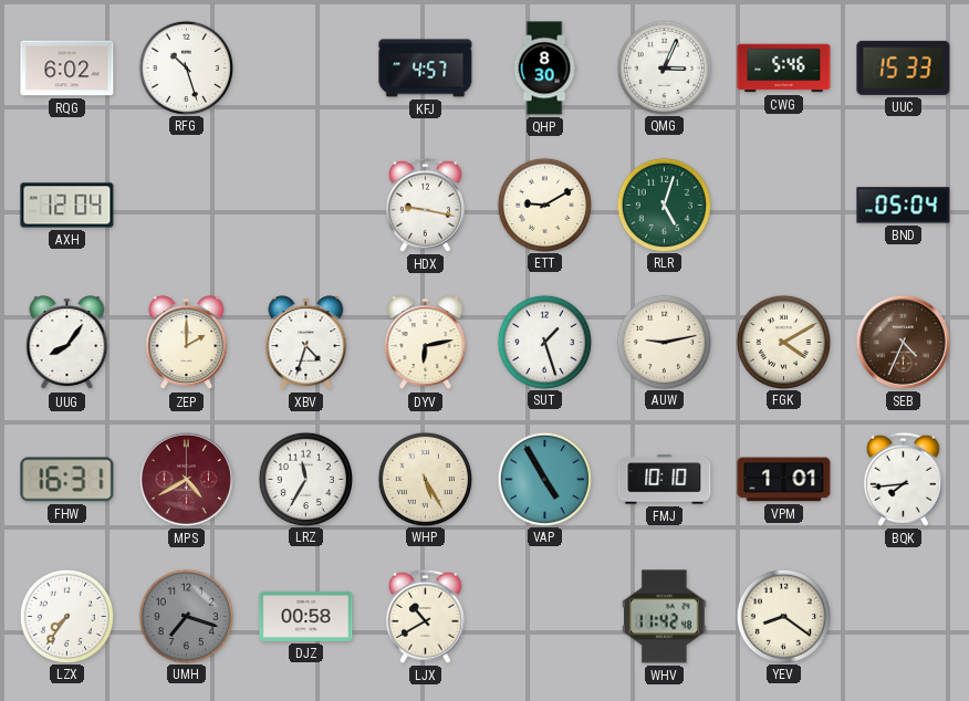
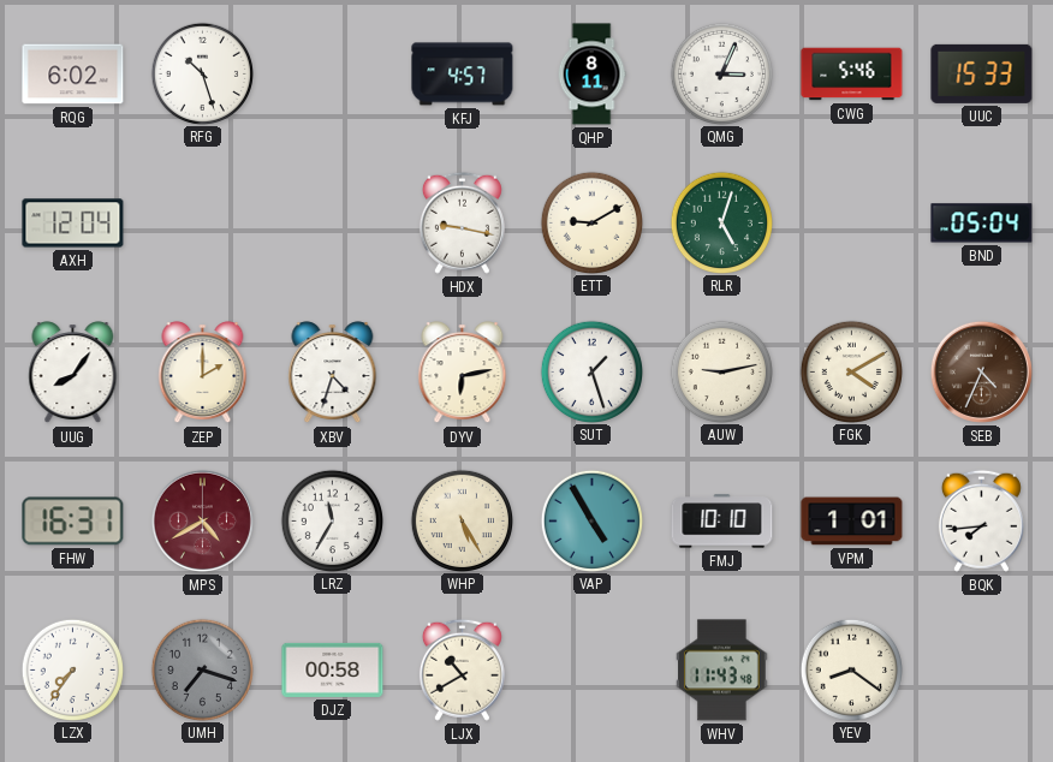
QHP: 8:30 -> 8:11 (591, 75)
WHV: 11:42 -> 11:43 (722, 671)
